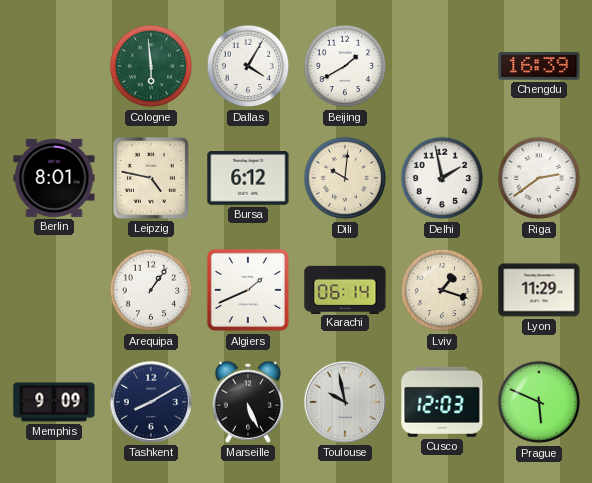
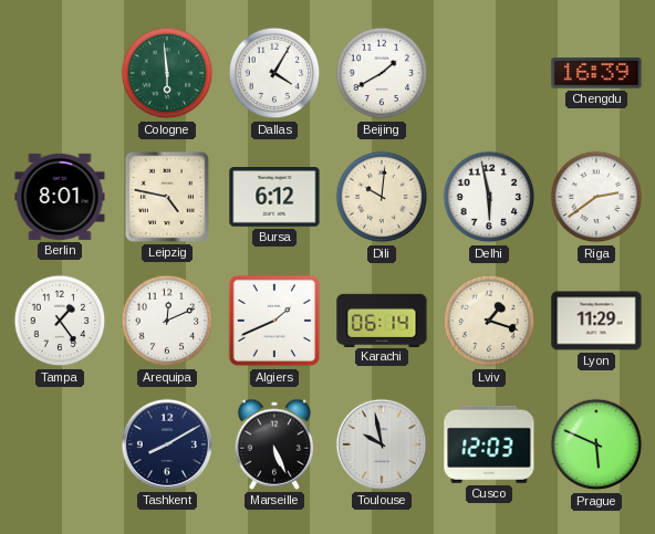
Delhi: 1:58 -> 5:58 (489, 197)
Tampa: none -> 1:24 (60, 321)
Arequipa: 1:06 -> 12:11 (167, 321)
Memphis: 9:09 -> none (54, 402)
